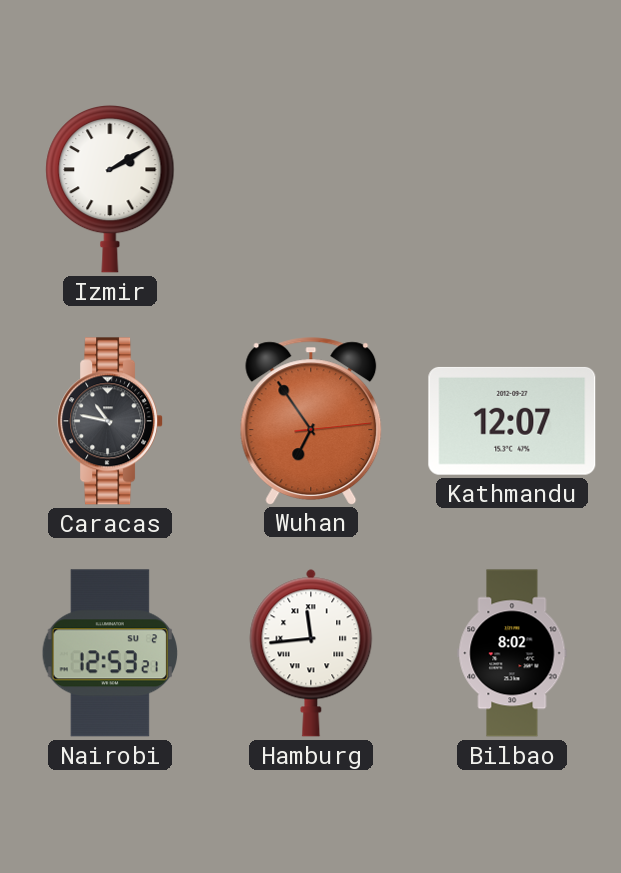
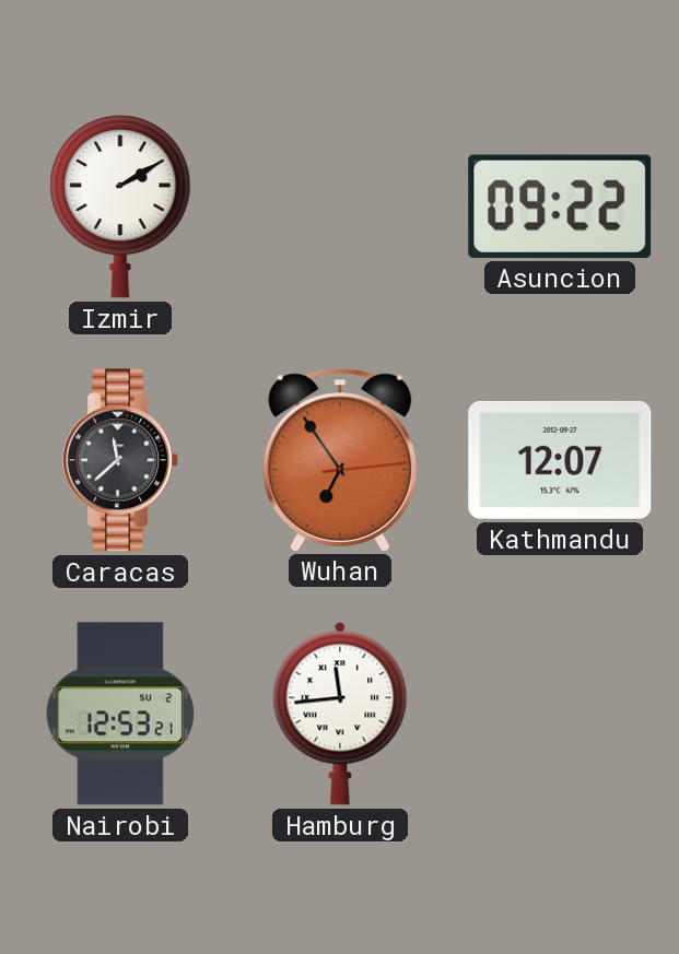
Asuncion: none -> 09:22 (560, 207)
Caracas: 10:47 -> 11:38 (121, 460)
Bilbao: 8:02 -> none (512, 653)
